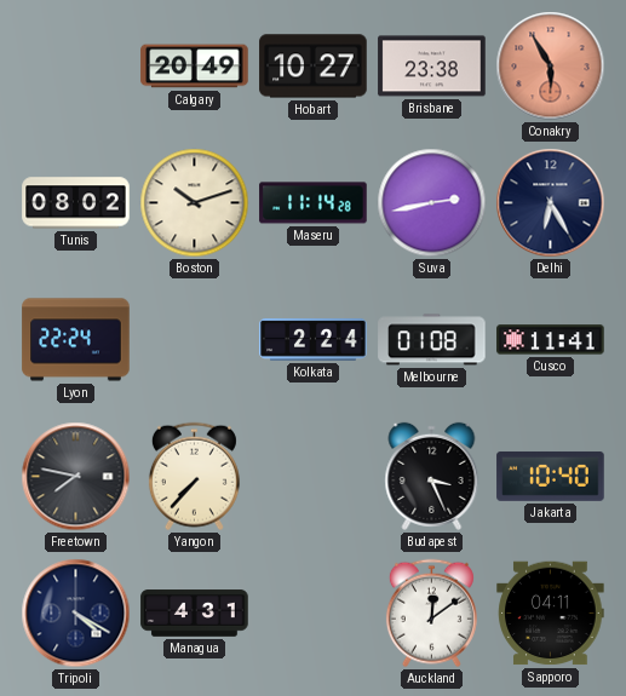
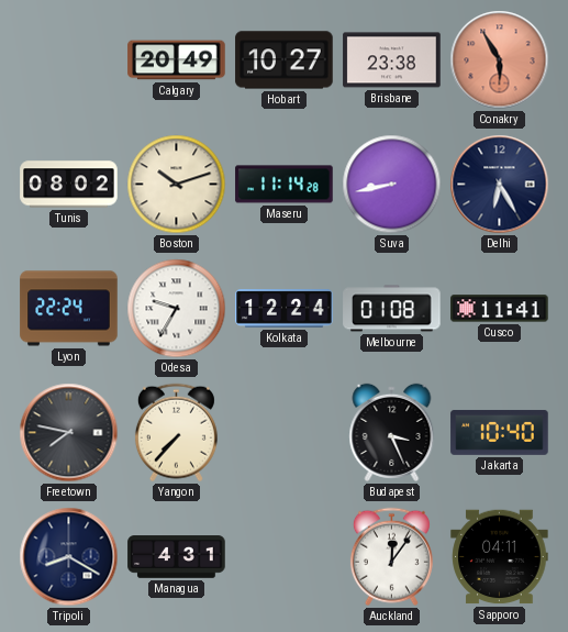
Suva: 2:43 -> 8:43 (392, 185)
Odesa: none -> 9:35 (177, 309)
Kolkata: 2:24 -> 12:24 (285, 309)
Tripoli: 4:20 -> 8:20 (69, 557)
Auckland: 12:09 -> 12:06 (391, 557)
